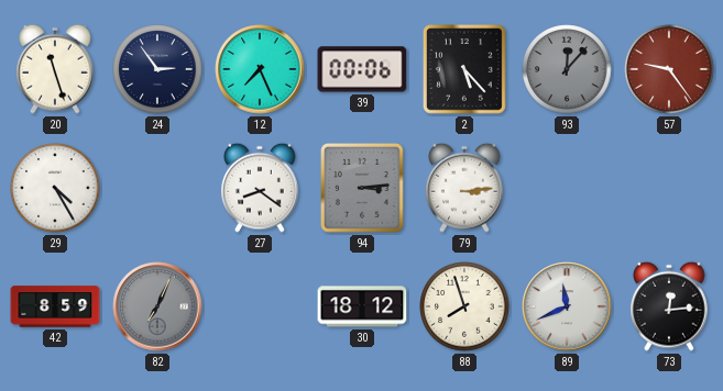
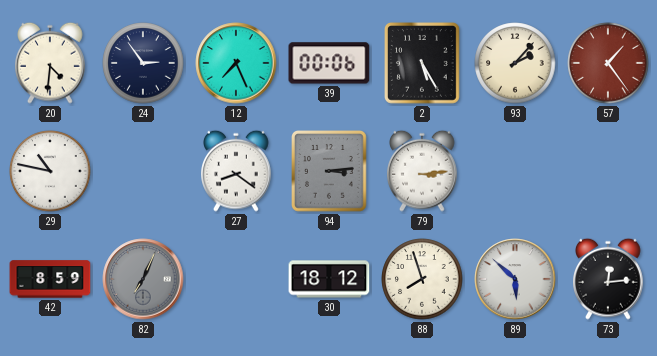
20: 11:27 -> 4:31 (50, 63)
2: 5:23 -> 5:25 (423, 64)
93: 12:07 -> 2:07 (515, 63)
93 dial: grey -> cream (515, 63)
57: 9:24 -> 1:24 (608, 63)
29: 4:25 -> 10:47 (50, 171)
89: 11:41 -> 5:52 (515, 279)
